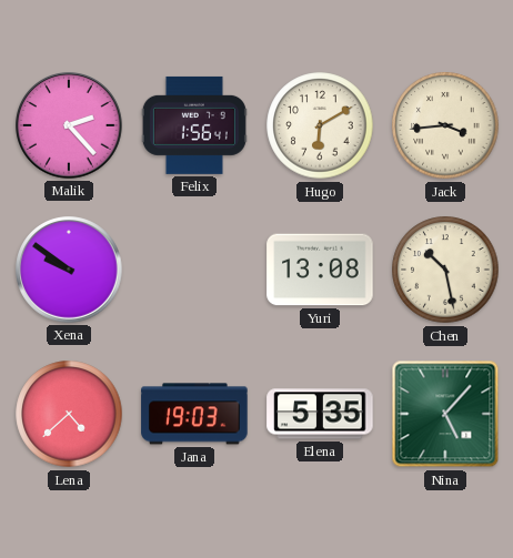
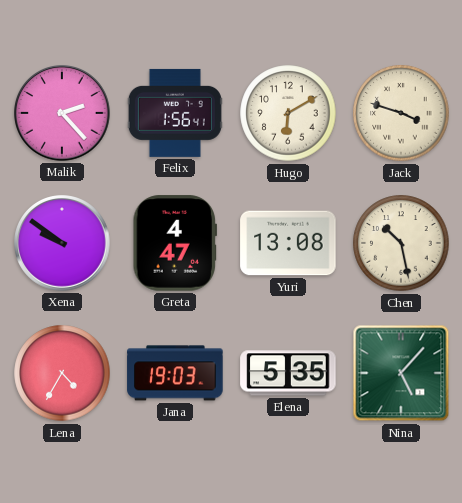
Jack: 3:44 -> 3:48 (401, 113)
Greta: none -> 4:47 (174, 243)
Lena: 4:38 -> 4:35 (62, 373)
